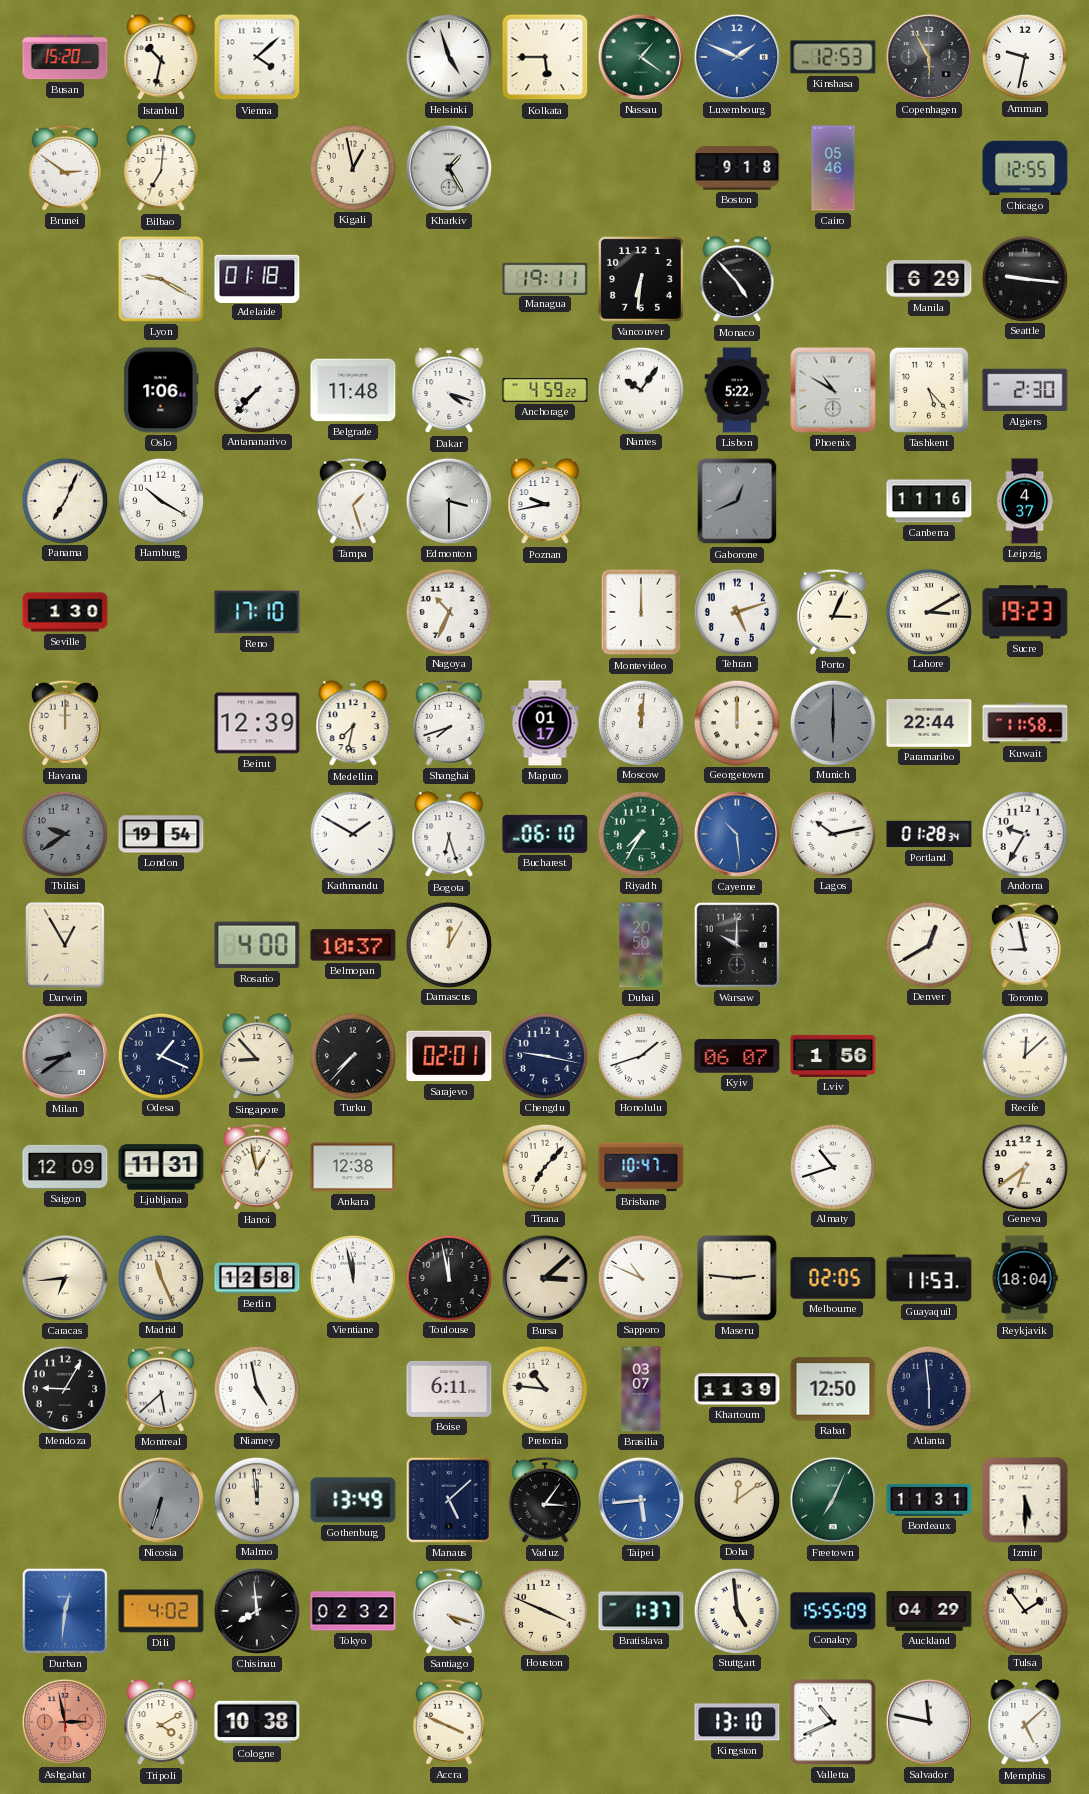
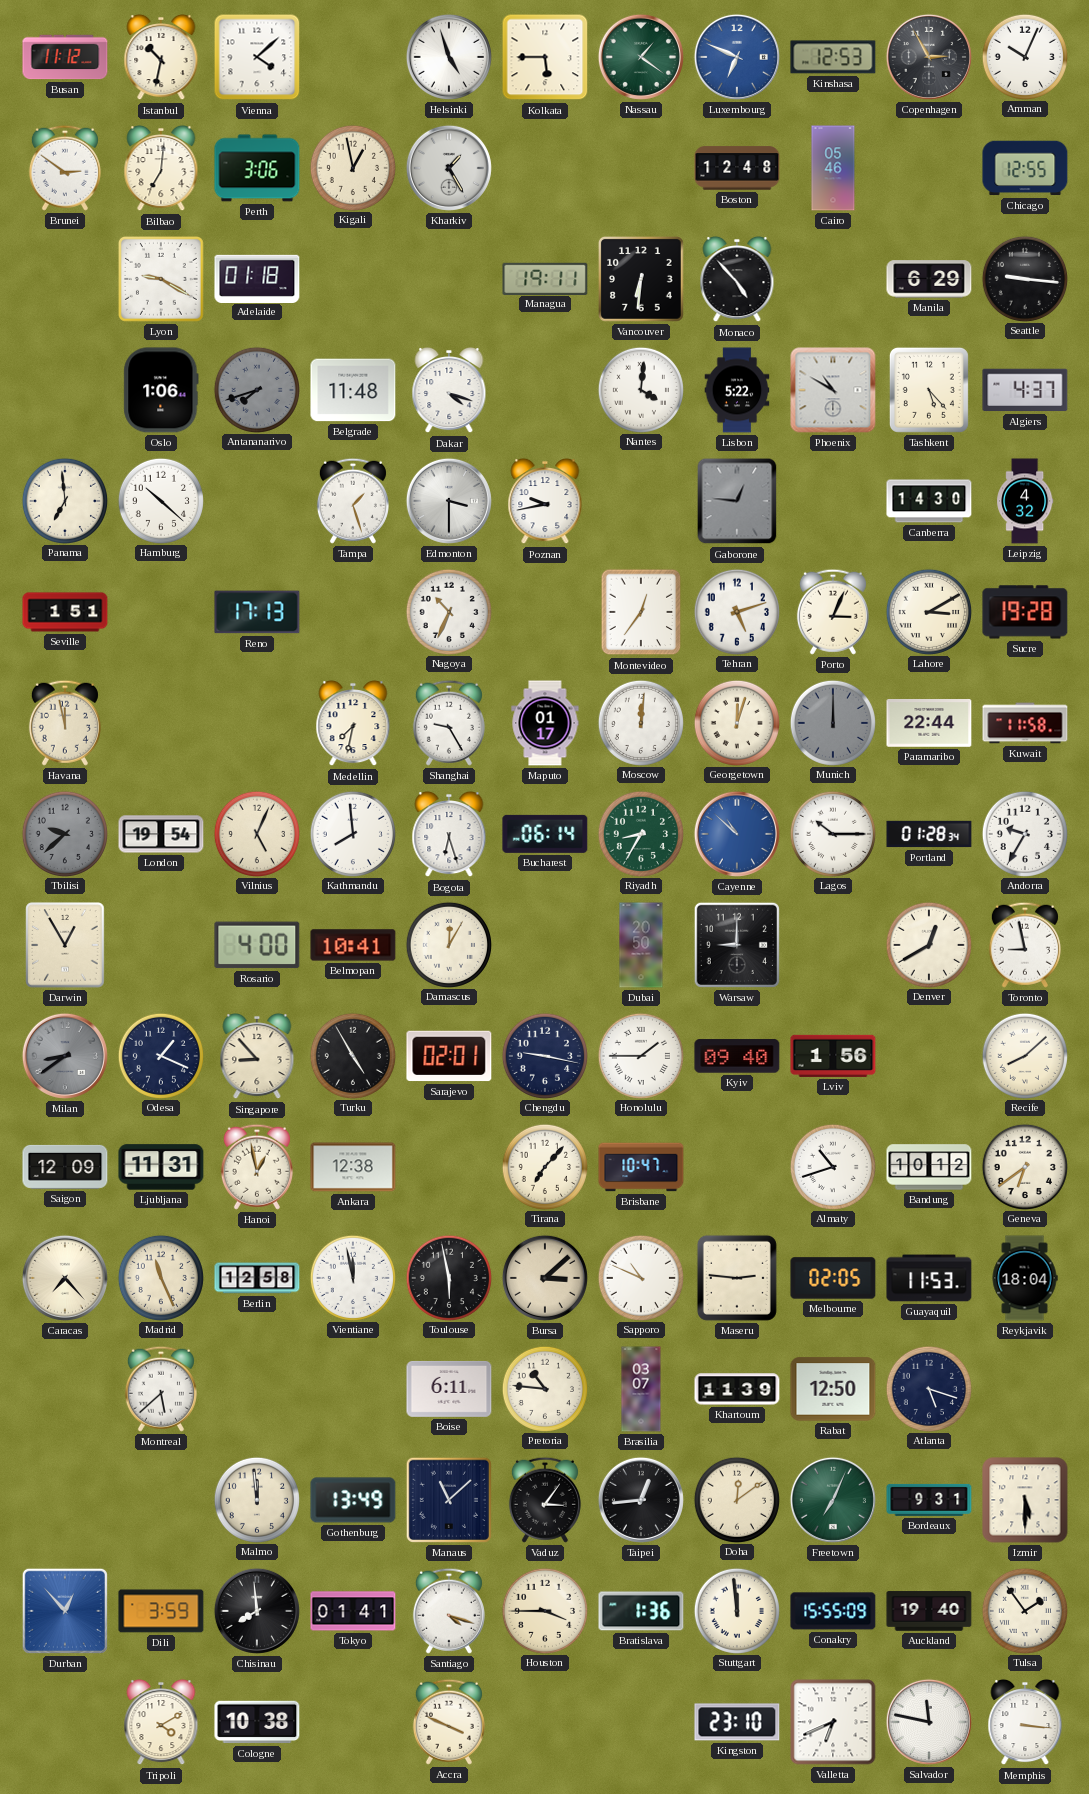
Busan: 15:20 -> 11:12 (65, 57)
Luxembourg: 1:49 -> 6:49 (737, 57)
Copenhagen: 5:55 -> 2:55 (929, 57)
Amman: 9:32 -> 10:04 (1024, 56)
Perth: none -> 3:06 (257, 168)
Boston: 9:18 -> 12:48 (737, 168)
Antananarivo: 7:37 -> 7:42 (256, 389)
Antananarivo dial: white -> grey (256, 389)
Anchorage: 4:59 -> none (545, 390)
Nantes: 10:06 -> 4:01 (640, 389)
Algiers: 2:30 -> 4:37 (1025, 390)
Panama: 7:04 -> 6:59 (64, 500)
Hamburg: 10:20 -> 10:22 (160, 500)
Gaborone: 12:41 -> 12:46 (737, 501)
Canberra: 11:16 -> 14:30 (929, 501)
Leipzig: 4:37 -> 4:32 (1025, 501)
Seville: 1:30 -> 1:51 (65, 612)
Reno: 17:10 -> 17:13 (257, 612)
Montevideo: 12:00 -> 12:36 (641, 612)
Sucre: 19:23 -> 19:28 (1025, 612)
Havana: 12:00 -> 11:58 (65, 723)
Beirut: 12:39 -> none (257, 723)
Shanghai: 7:42 -> 9:25 (449, 723)
Georgetown: 12:00 -> 12:03 (736, 722)
Munich: 6:00 -> 12:00 (832, 722)
Tbilisi: 9:39 -> 9:38 (64, 833)
Vilnius: none -> 5:04 (256, 833)
Kathmandu: 1:50 -> 7:59 (352, 833)
Bucharest: 06:10 -> 06:14 (545, 834)
Riyadh: 7:35 -> 8:35 (640, 833)
Cayenne: 10:29 -> 10:52 (737, 834)
Lagos: 10:13 -> 10:15 (832, 833)
Belmopan: 10:37 -> 10:41 (353, 945)
Warsaw: 10:00 -> 9:00 (737, 945)
Turku: 7:37 -> 4:55 (352, 1055)
Honolulu: 1:42 -> 1:45 (640, 1055)
Kyiv: 06:07 -> 09:40 (737, 1056)
Recife: 12:08 -> 8:08 (1024, 1055)
Bandung: none -> 10:12 (929, 1167)
Caracas: 6:44 -> 7:23 (65, 1278)
Toulouse: 11:58 -> 5:58 (448, 1277)
Mendoza: 9:05 -> none (64, 1388)
Niamey: 4:58 -> none (256, 1388)
Atlanta: 5:59 -> 5:18 (928, 1388)
Nicosia: 6:33 -> none (161, 1500)
Manaus: 5:08 -> 11:08 (449, 1500)
Taipei: 5:44 -> 12:44 (641, 1500)
Taipei dial: blue -> black (641, 1500)
Bordeaux: 11:31 -> 9:31 (929, 1500)
Durban: 12:31 -> 12:53 (65, 1611)
Dili: 4:02 -> 3:59 (161, 1611)
Tokyo: 02:32 -> 01:41 (353, 1611)
Houston: 3:49 -> 3:45 (544, 1610)
Bratislava: 1:37 -> 1:36 (641, 1611)
Stuttgart: 4:59 -> 11:59 (736, 1610)
Auckland: 04:29 -> 19:40 (929, 1611)
Ashgabat: 2:58 -> none (65, 1722)
Kingston: 13:10 -> 23:10 (737, 1722)
Valletta: 10:41 -> 6:41 (833, 1722)
Memphis: 5:08 -> 3:16 (1025, 1722)
